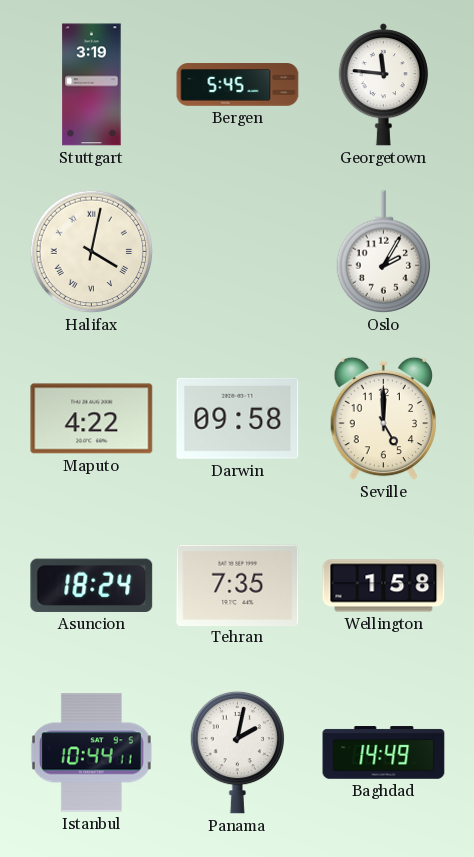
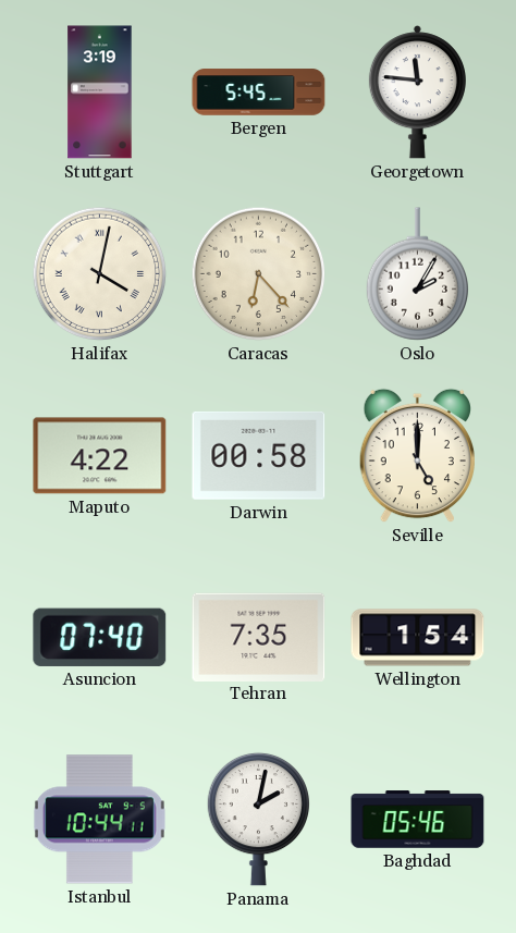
Caracas: none -> 6:23 (259, 274)
Darwin: 09:58 -> 00:58 (259, 455)
Asuncion: 18:24 -> 07:40 (100, 637)
Wellington: 1:58 -> 1:54 (418, 638)
Baghdad: 14:49 -> 05:46 (418, 820)
